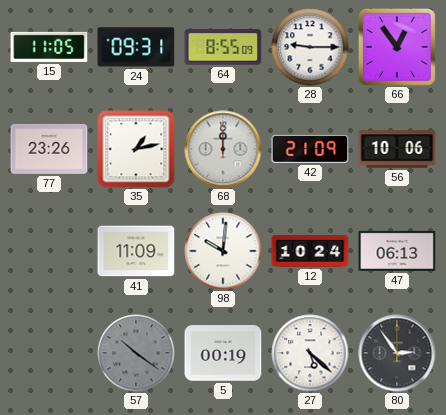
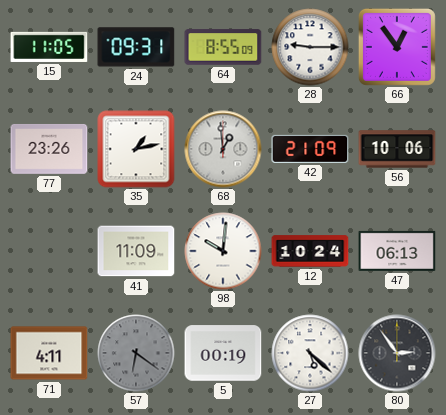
68: 12:00 -> 12:59 (223, 149)
71: none -> 4:11 (49, 353)
57: 10:21 -> 6:21 (136, 353)
